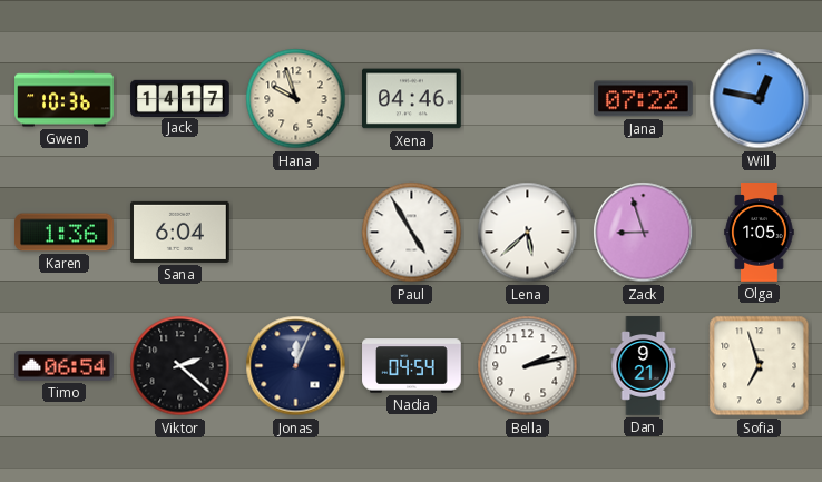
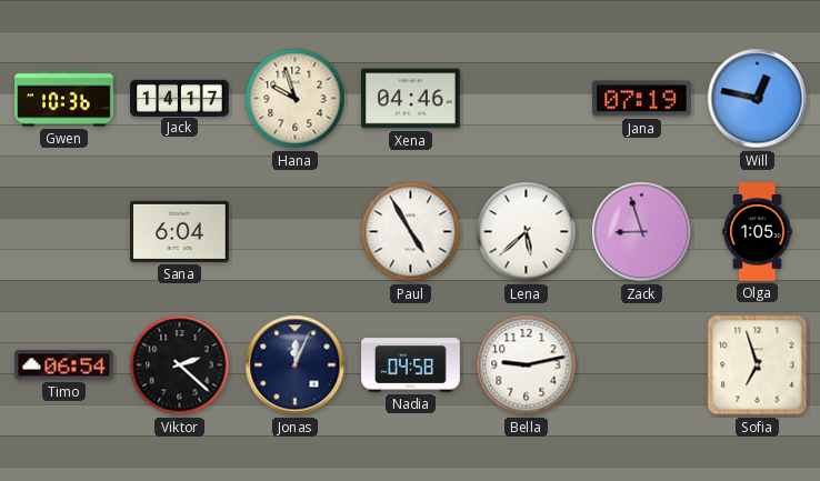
Jana: 07:22 -> 07:19 (642, 99)
Karen: 1:36 -> none (65, 233)
Nadia: 04:54 -> 04:58 (411, 365)
Bella: 2:13 -> 9:13 (527, 365)
Dan: 9:21 -> none (644, 366)
